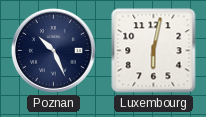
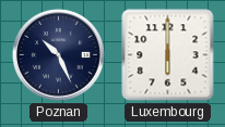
Luxembourg: 6:02 -> 6:00 (168, 55)
